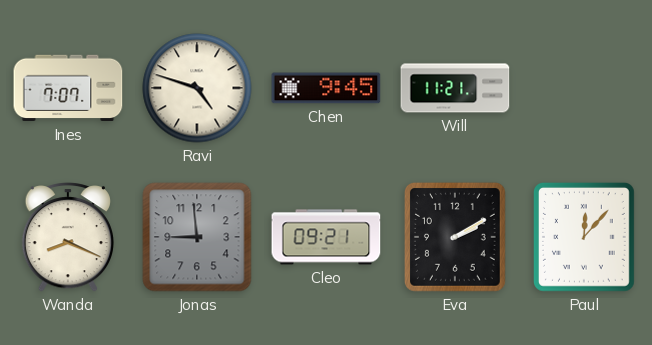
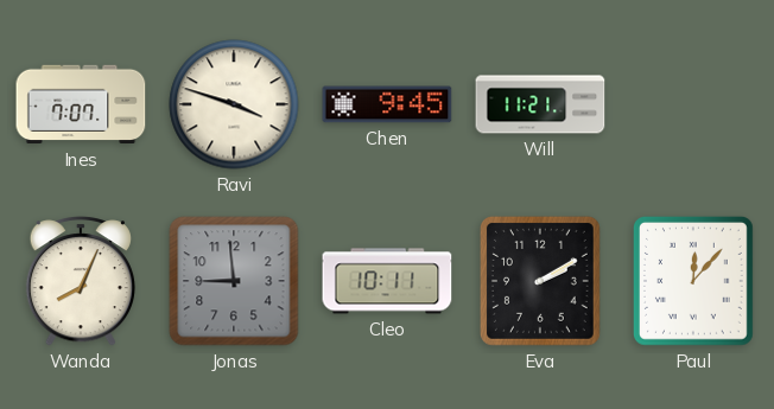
Ravi: 4:48 -> 3:48 (234, 104)
Wanda: 8:19 -> 8:04 (80, 281)
Cleo: 09:21 -> 10:11 (387, 281)
